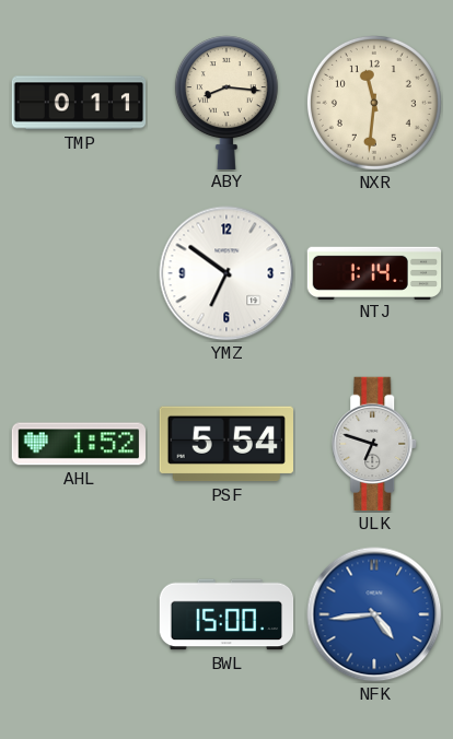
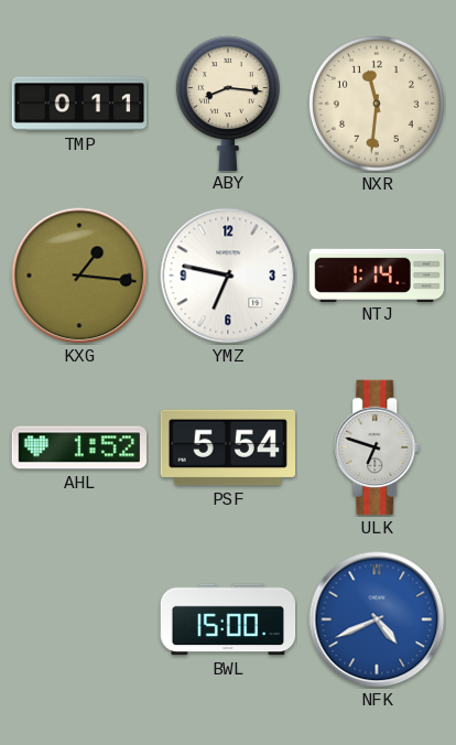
KXG: none -> 1:16 (79, 276)
YMZ: 6:51 -> 6:47 (228, 276)
NFK: 4:44 -> 4:41 (377, 619)
